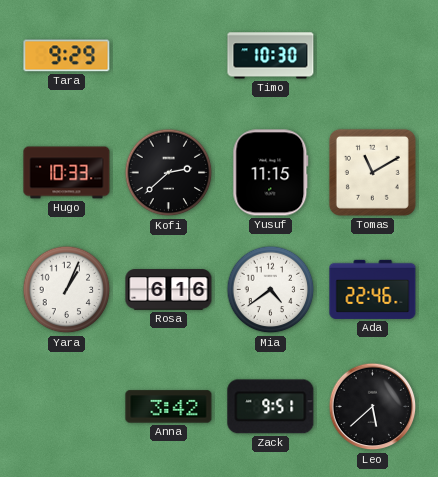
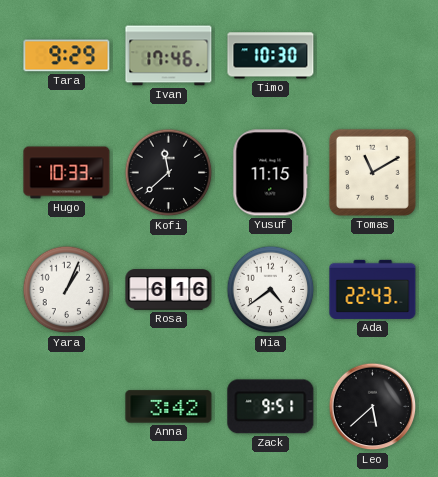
Ivan: none -> 17:46 (169, 56)
Kofi: 2:38 -> 11:38 (169, 173)
Ada: 22:46 -> 22:43 (373, 289)
